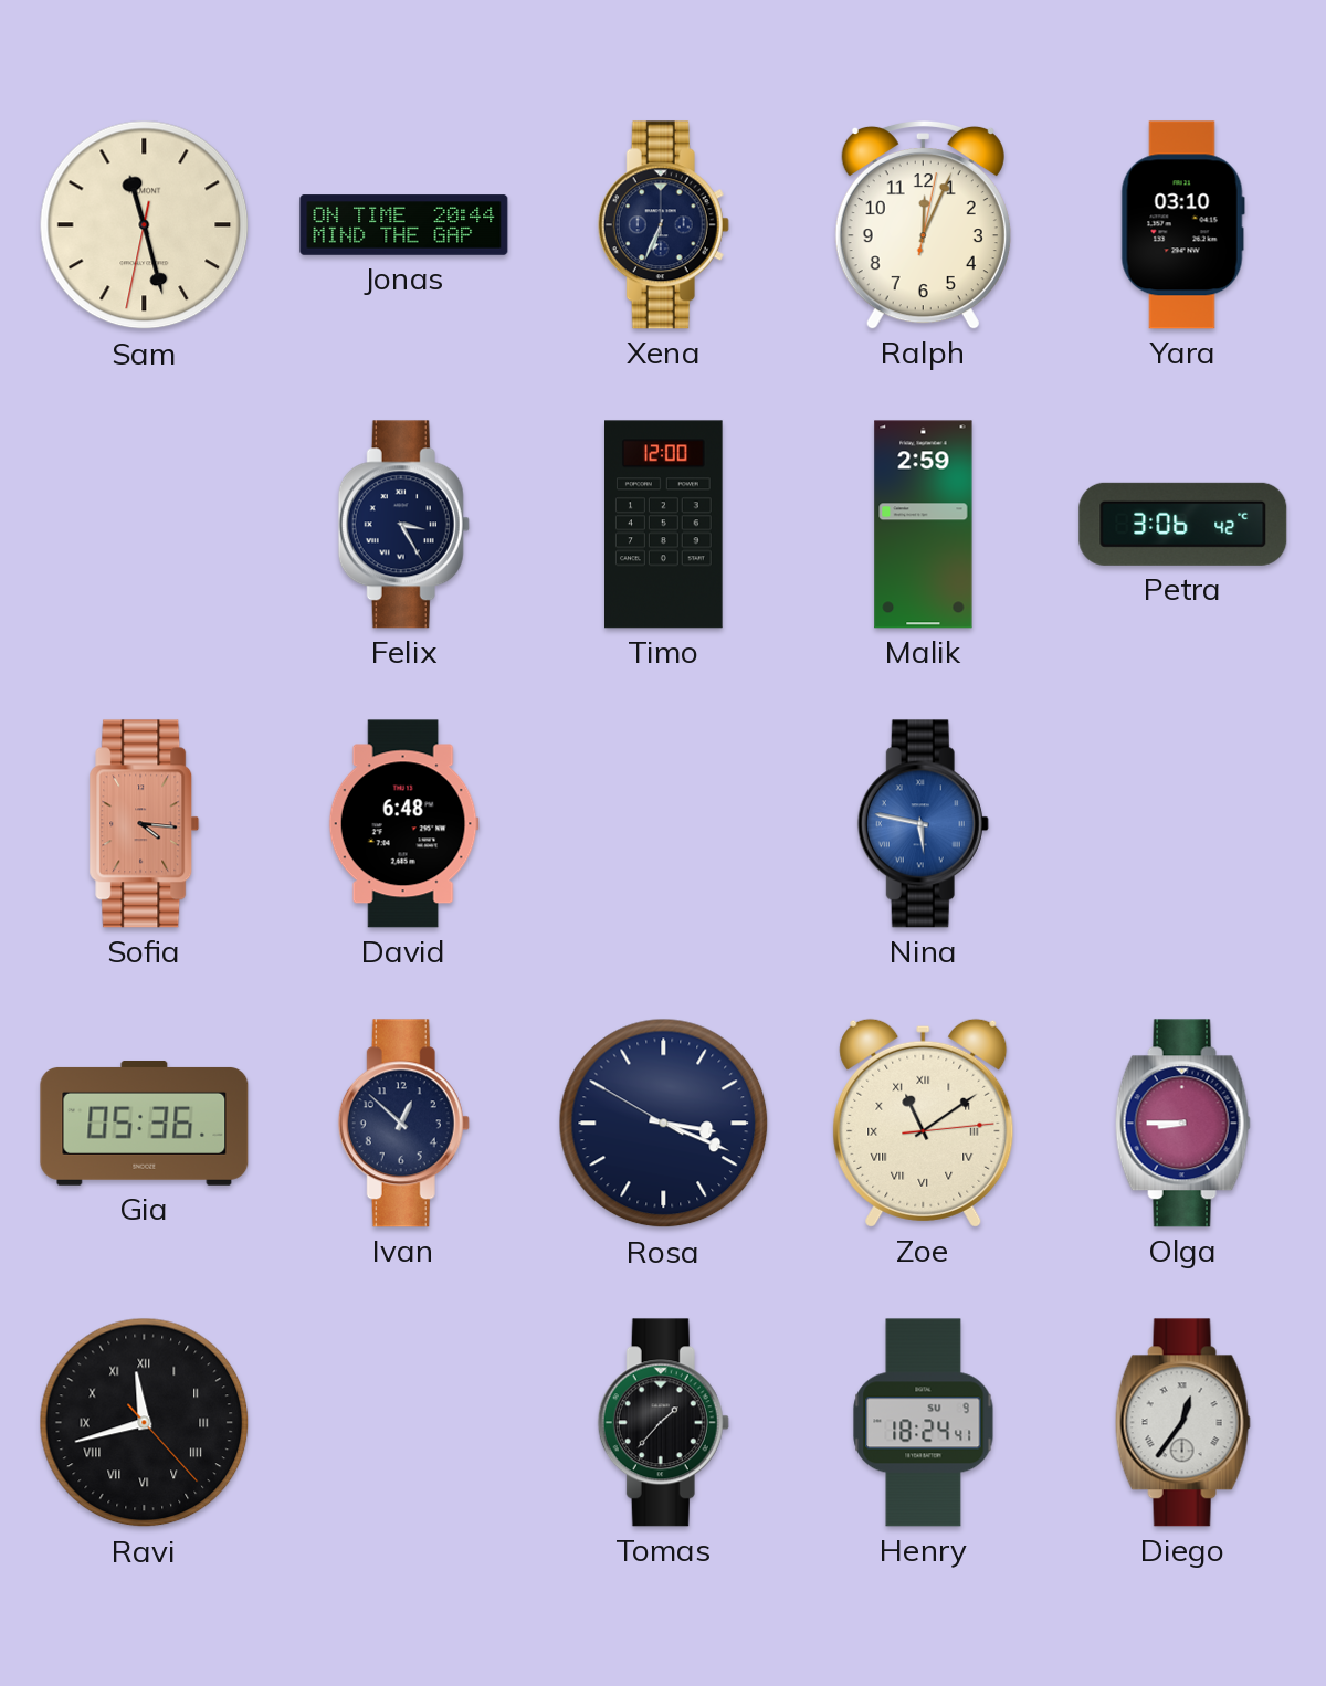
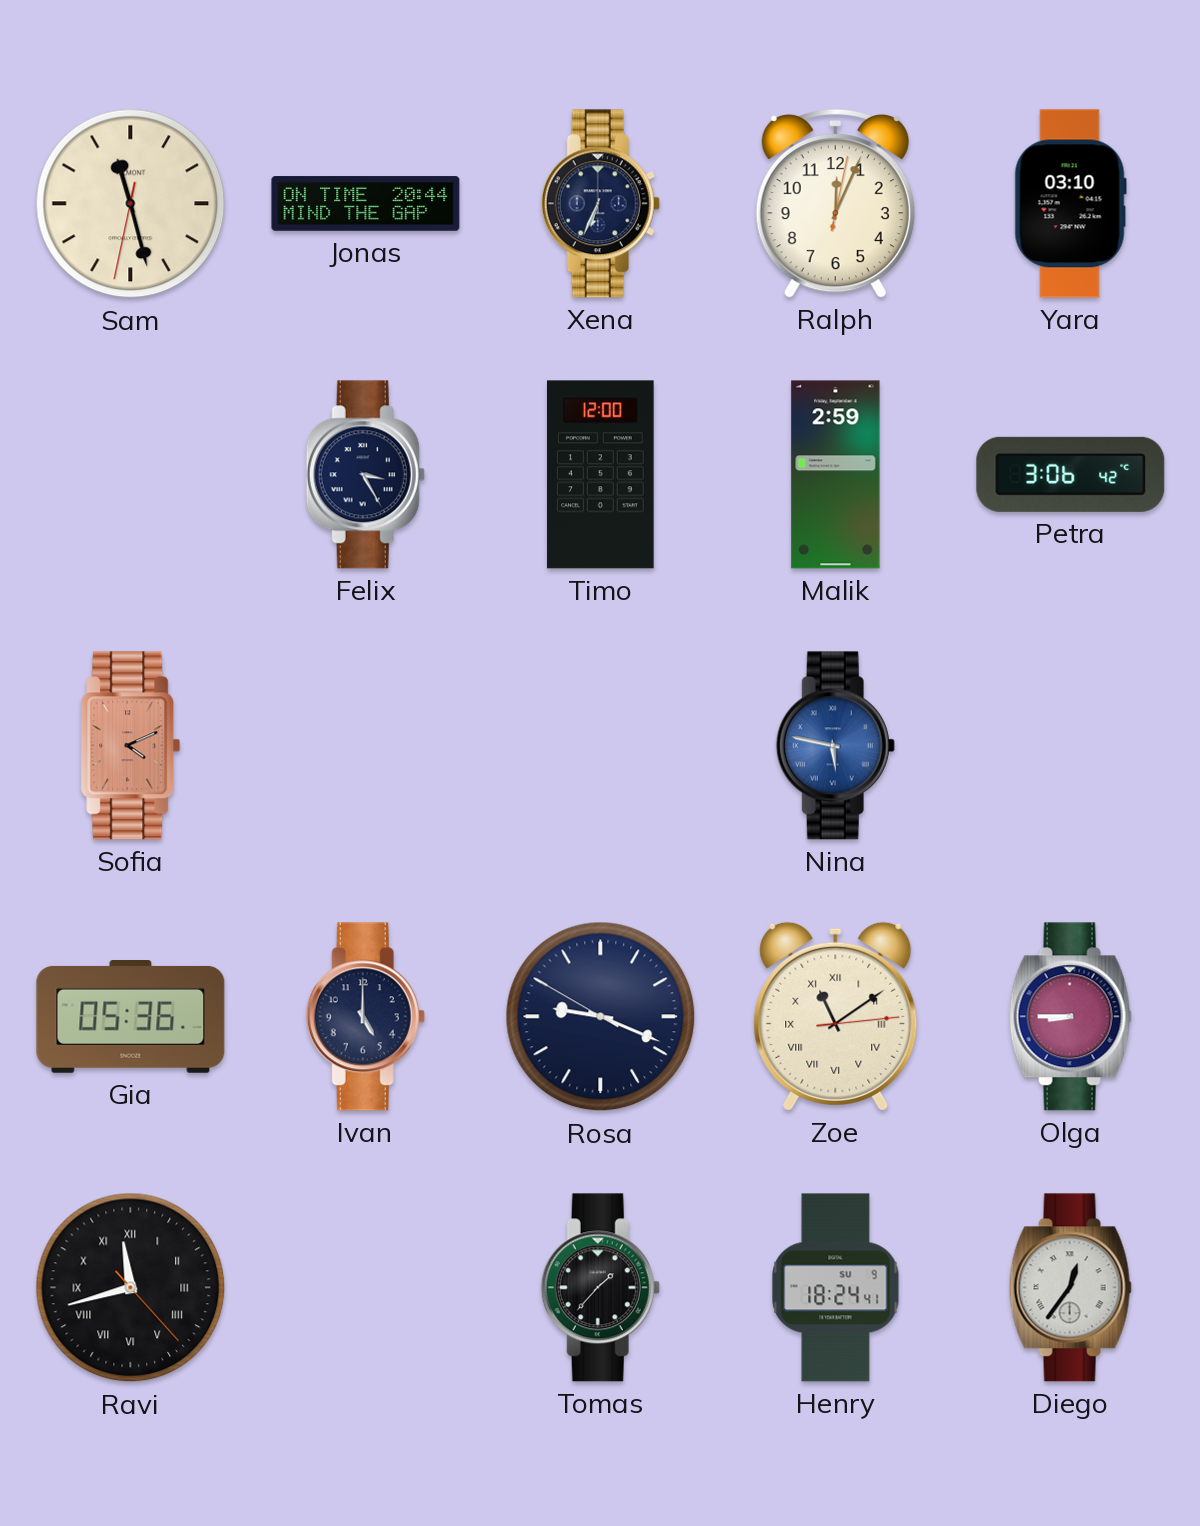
Sofia: 4:16 -> 4:11 (131, 746)
David: 6:48 -> none (403, 824)
Ivan: 12:52 -> 5:00 (365, 1017)
Rosa: 3:18 -> 9:18 (601, 1017)
